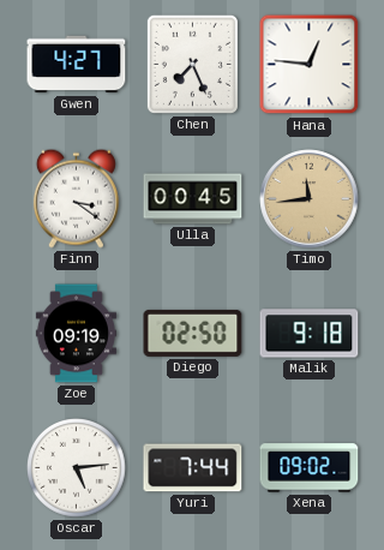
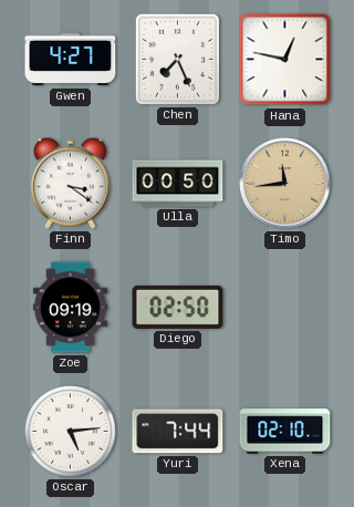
Hana: 12:46 -> 12:47 (285, 60)
Ulla: 00:45 -> 00:50 (178, 184)
Malik: 9:18 -> none (310, 334)
Xena: 09:02 -> 02:10 (285, 432)
